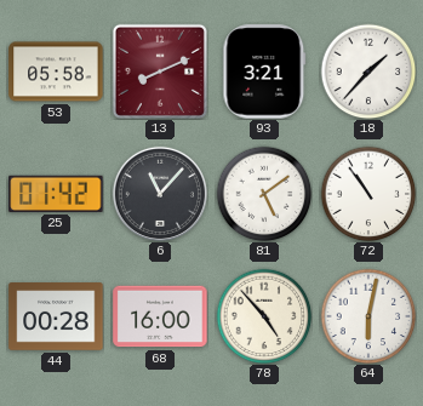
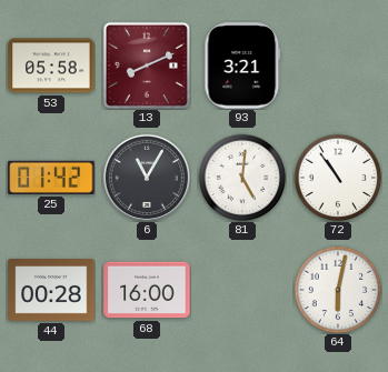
18: 1:37 -> none (368, 72)
6: 11:07 -> 11:05 (147, 178)
81: 5:09 -> 5:01 (242, 178)
78: 4:53 -> none (264, 316)
